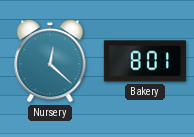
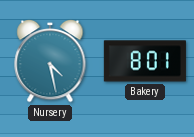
Nursery: 12:22 -> 4:28 (50, 61)
